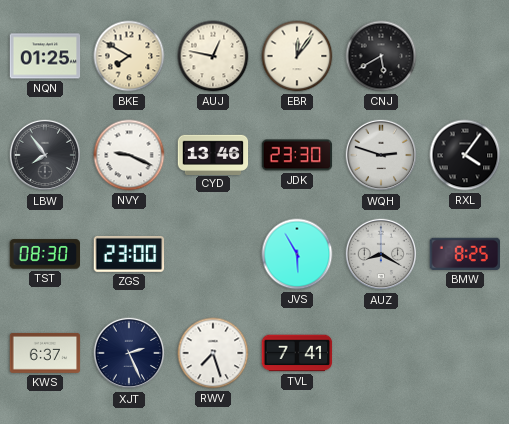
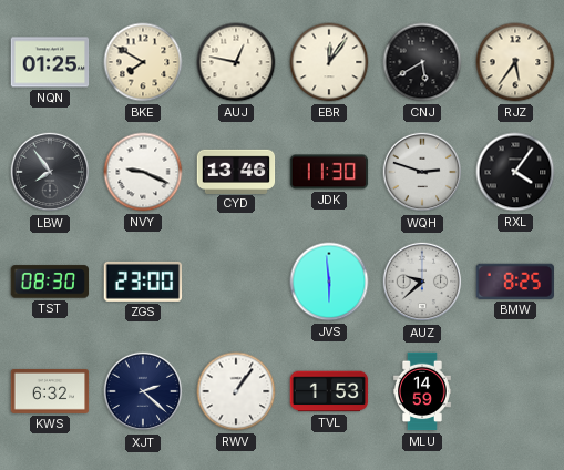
RJZ: none -> 5:36 (515, 62)
JDK: 23:30 -> 11:30 (329, 172)
JVS: 5:55 -> 5:59 (329, 282)
AUZ: 8:20 -> 9:38 (422, 282)
KWS: 6:37 -> 6:32 (50, 391)
XJT: 2:26 -> 2:22 (143, 391)
RWV: 7:27 -> 1:06 (236, 391)
TVL: 7:41 -> 1:53 (329, 391)
MLU: none -> 14:59 (422, 391)
